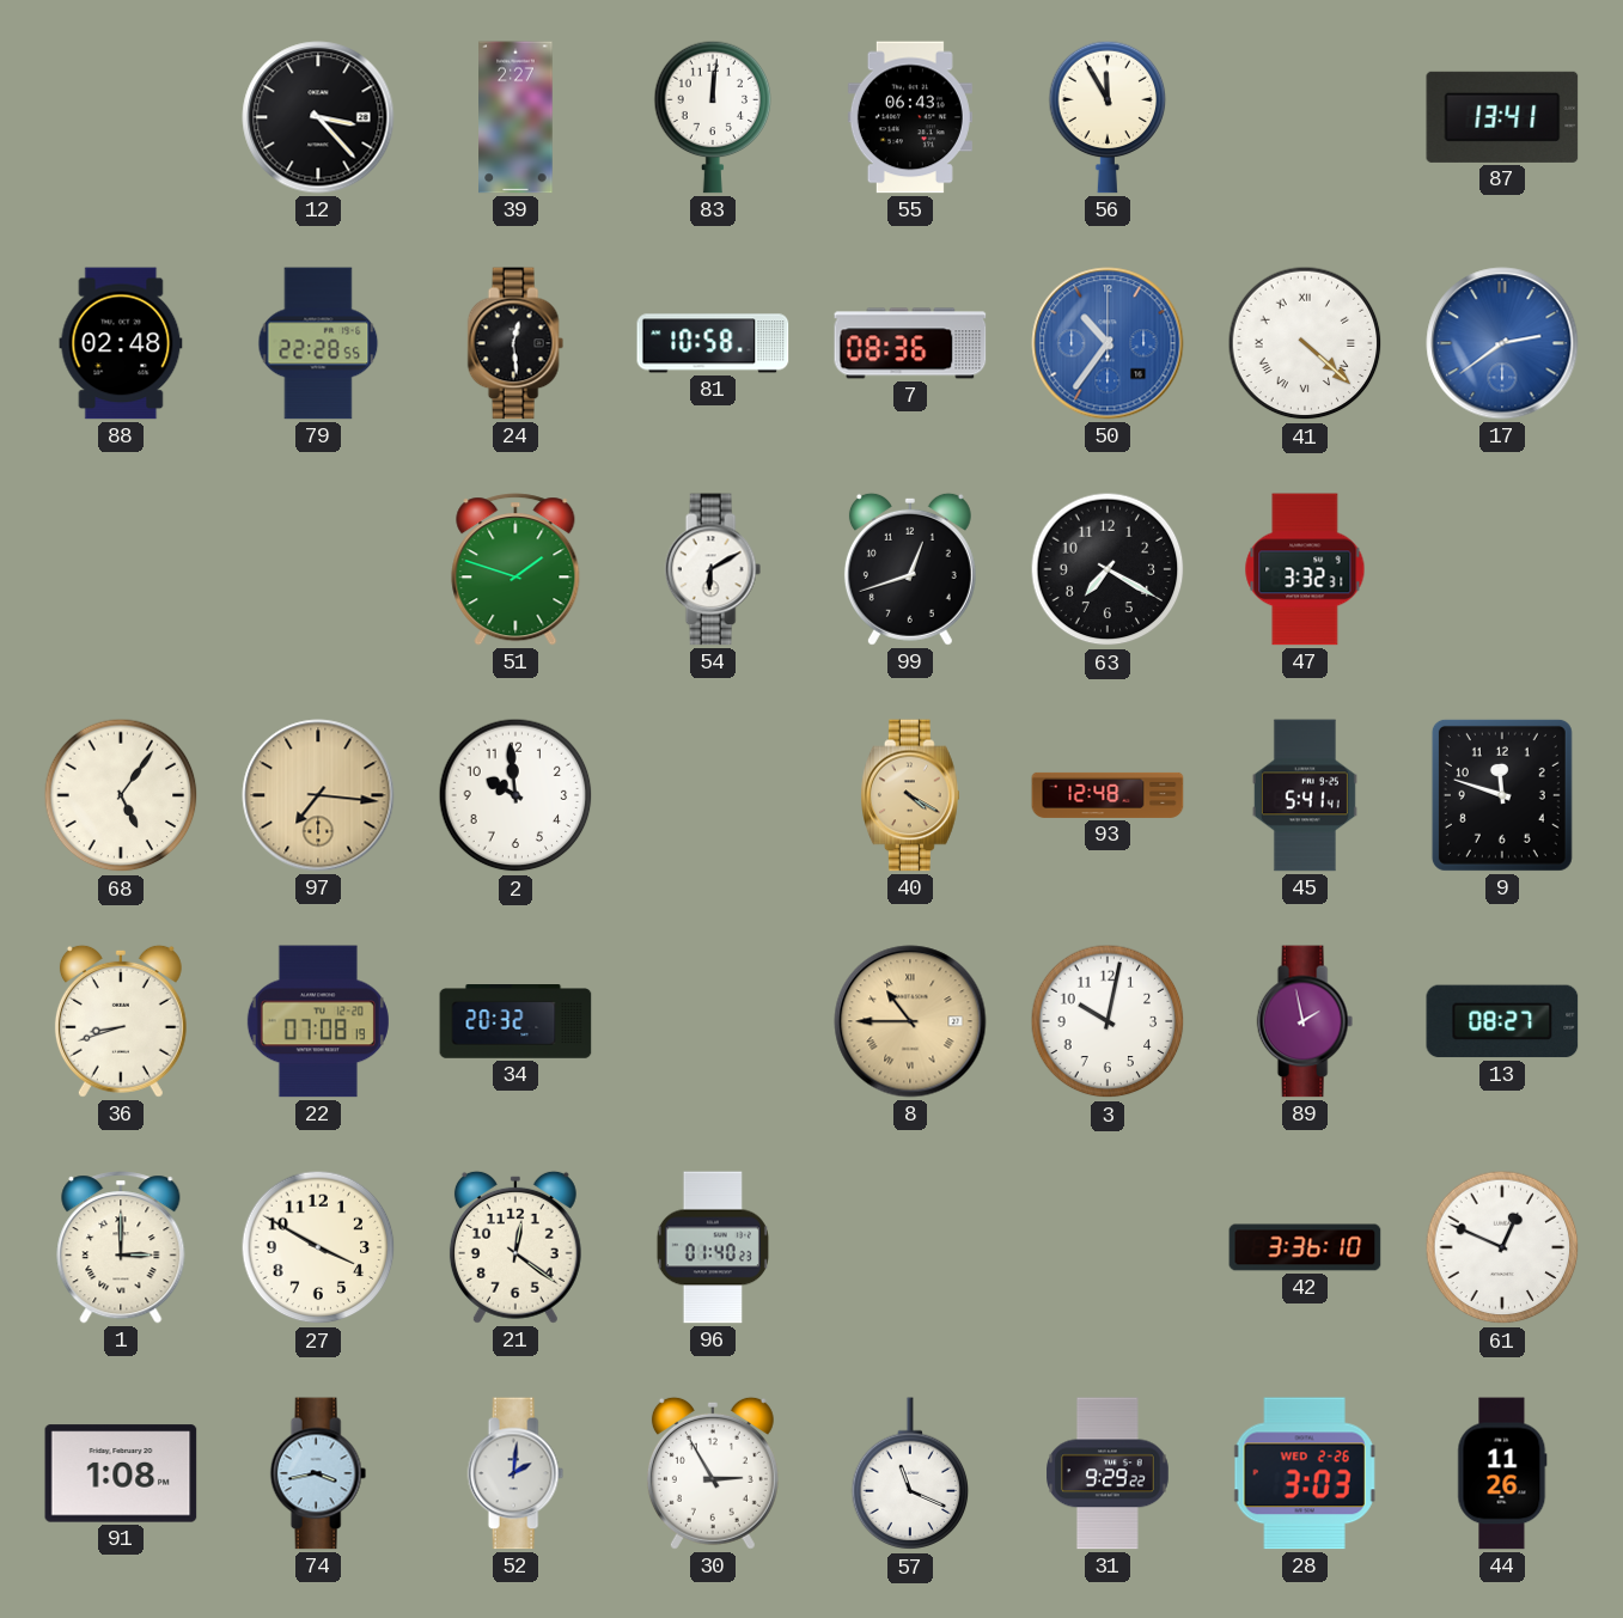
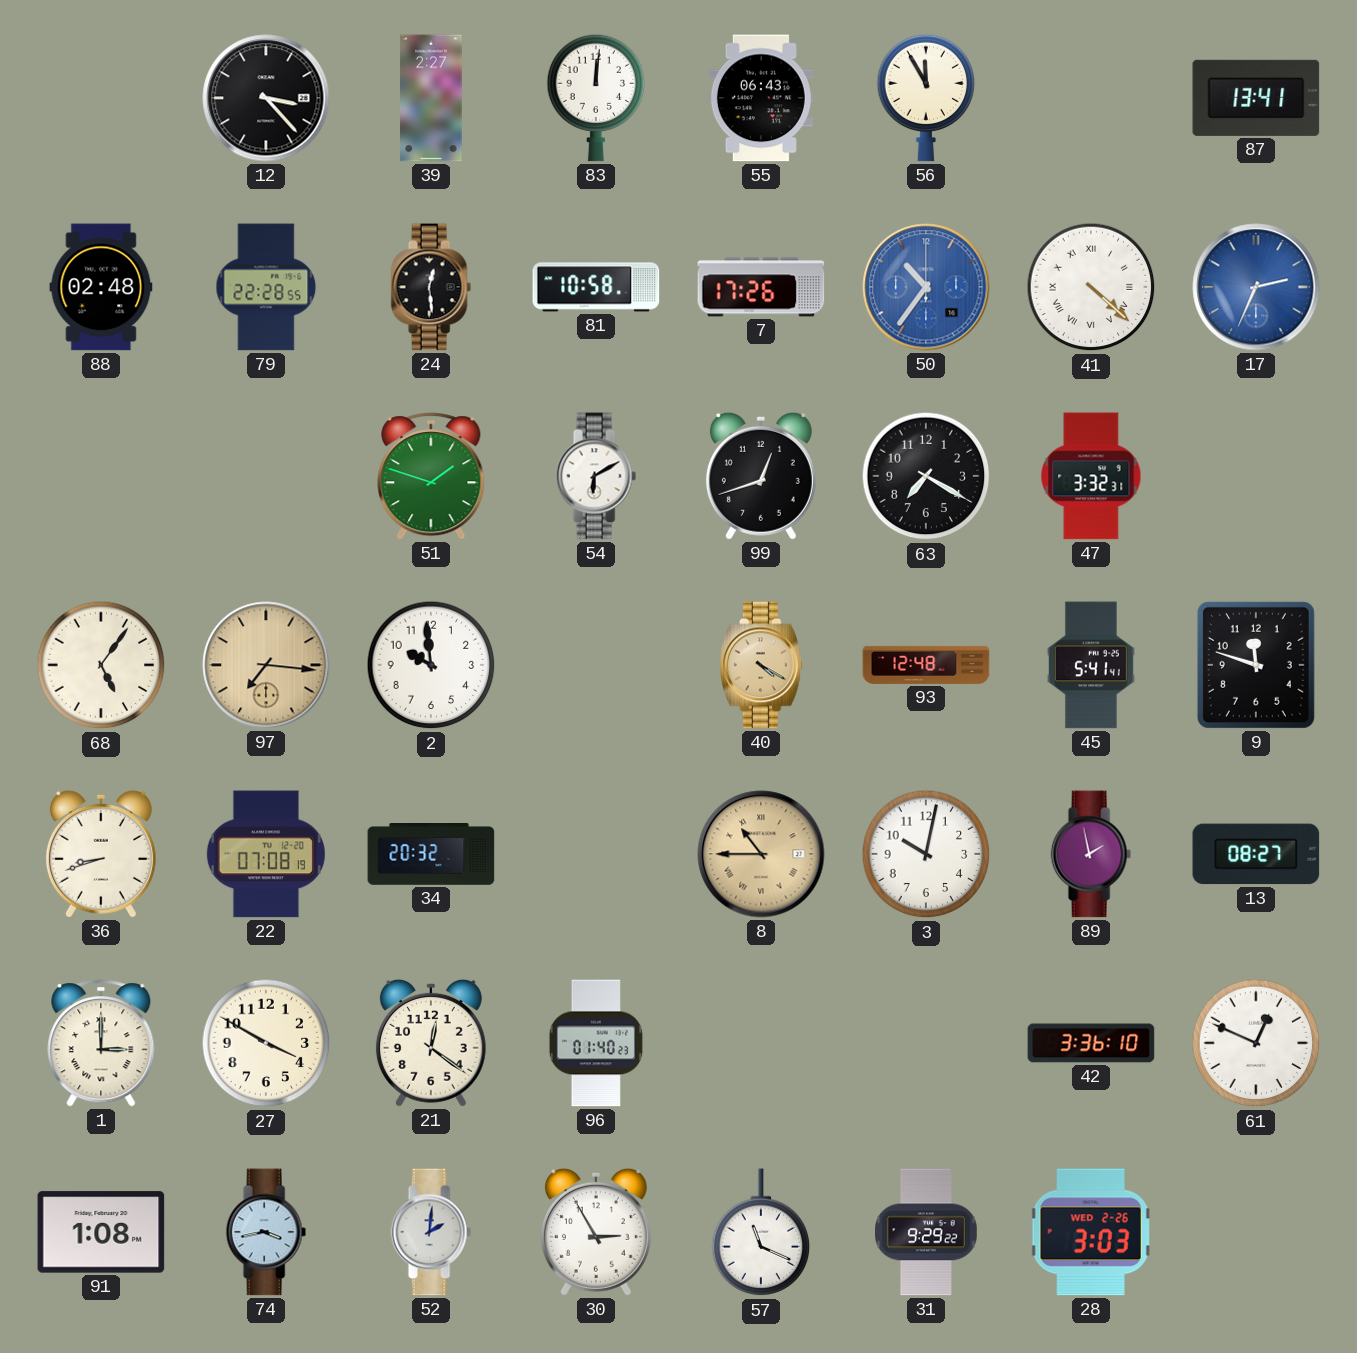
7: 08:36 -> 17:26 (761, 287)
17: 2:39 -> 2:34 (1256, 287)
44: 11:26 -> none (1502, 1473)
